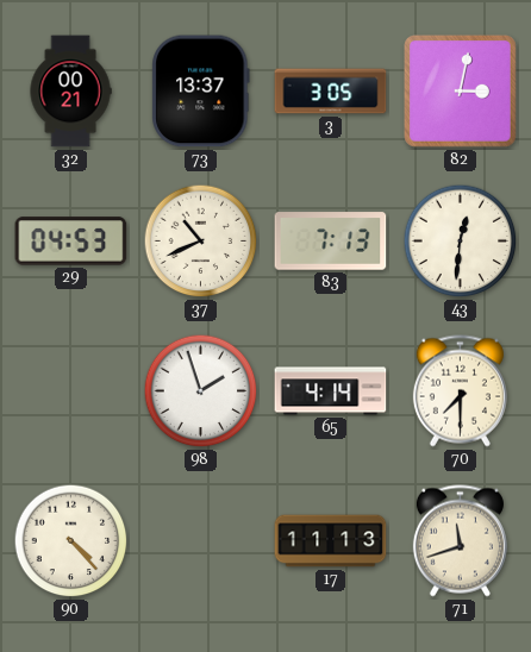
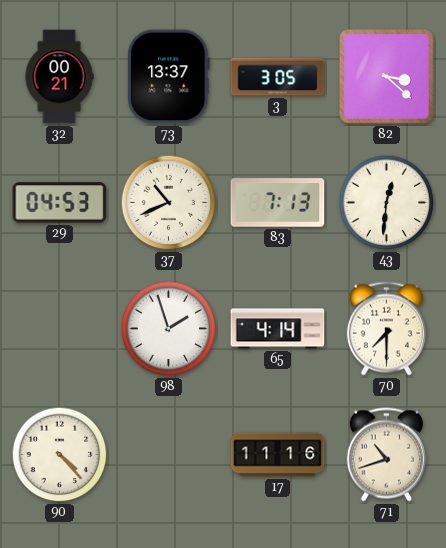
82: 3:02 -> 3:22 (386, 76)
17: 11:13 -> 11:16 (278, 455)
71: 11:42 -> 10:42 (386, 455)
